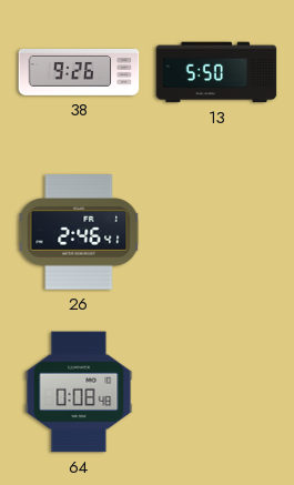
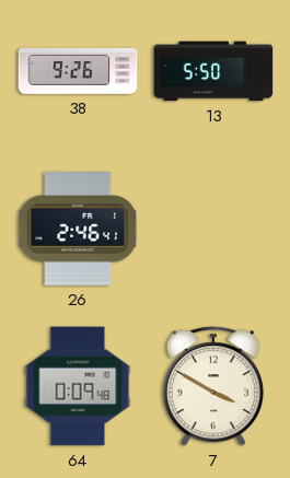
64: 0:08 -> 0:09 (78, 386)
7: none -> 3:50 (213, 386)
